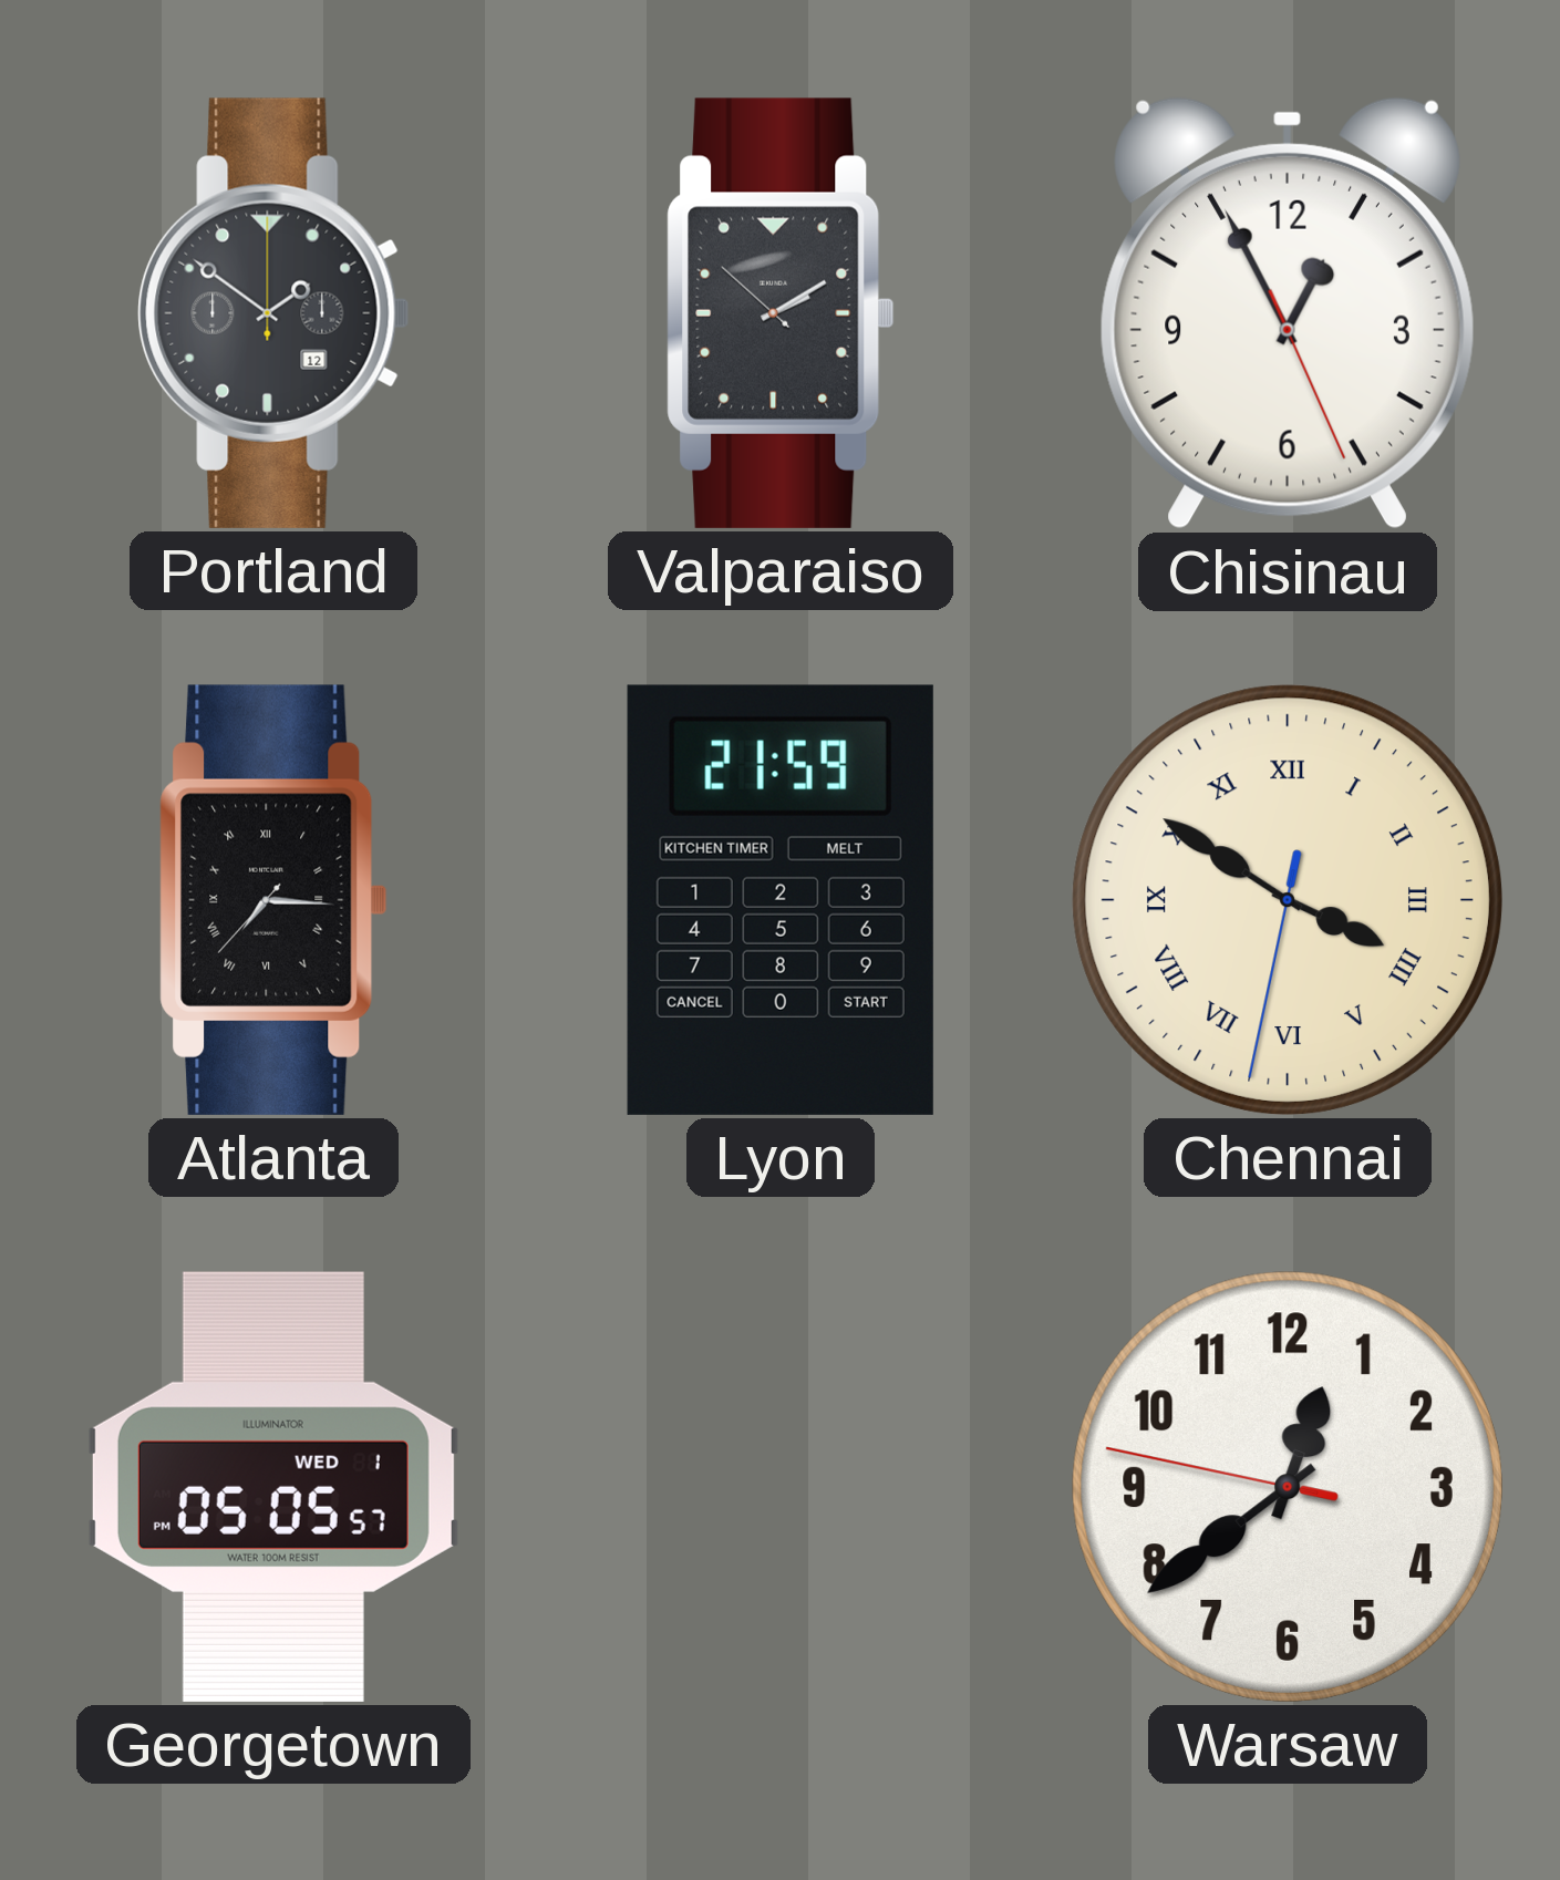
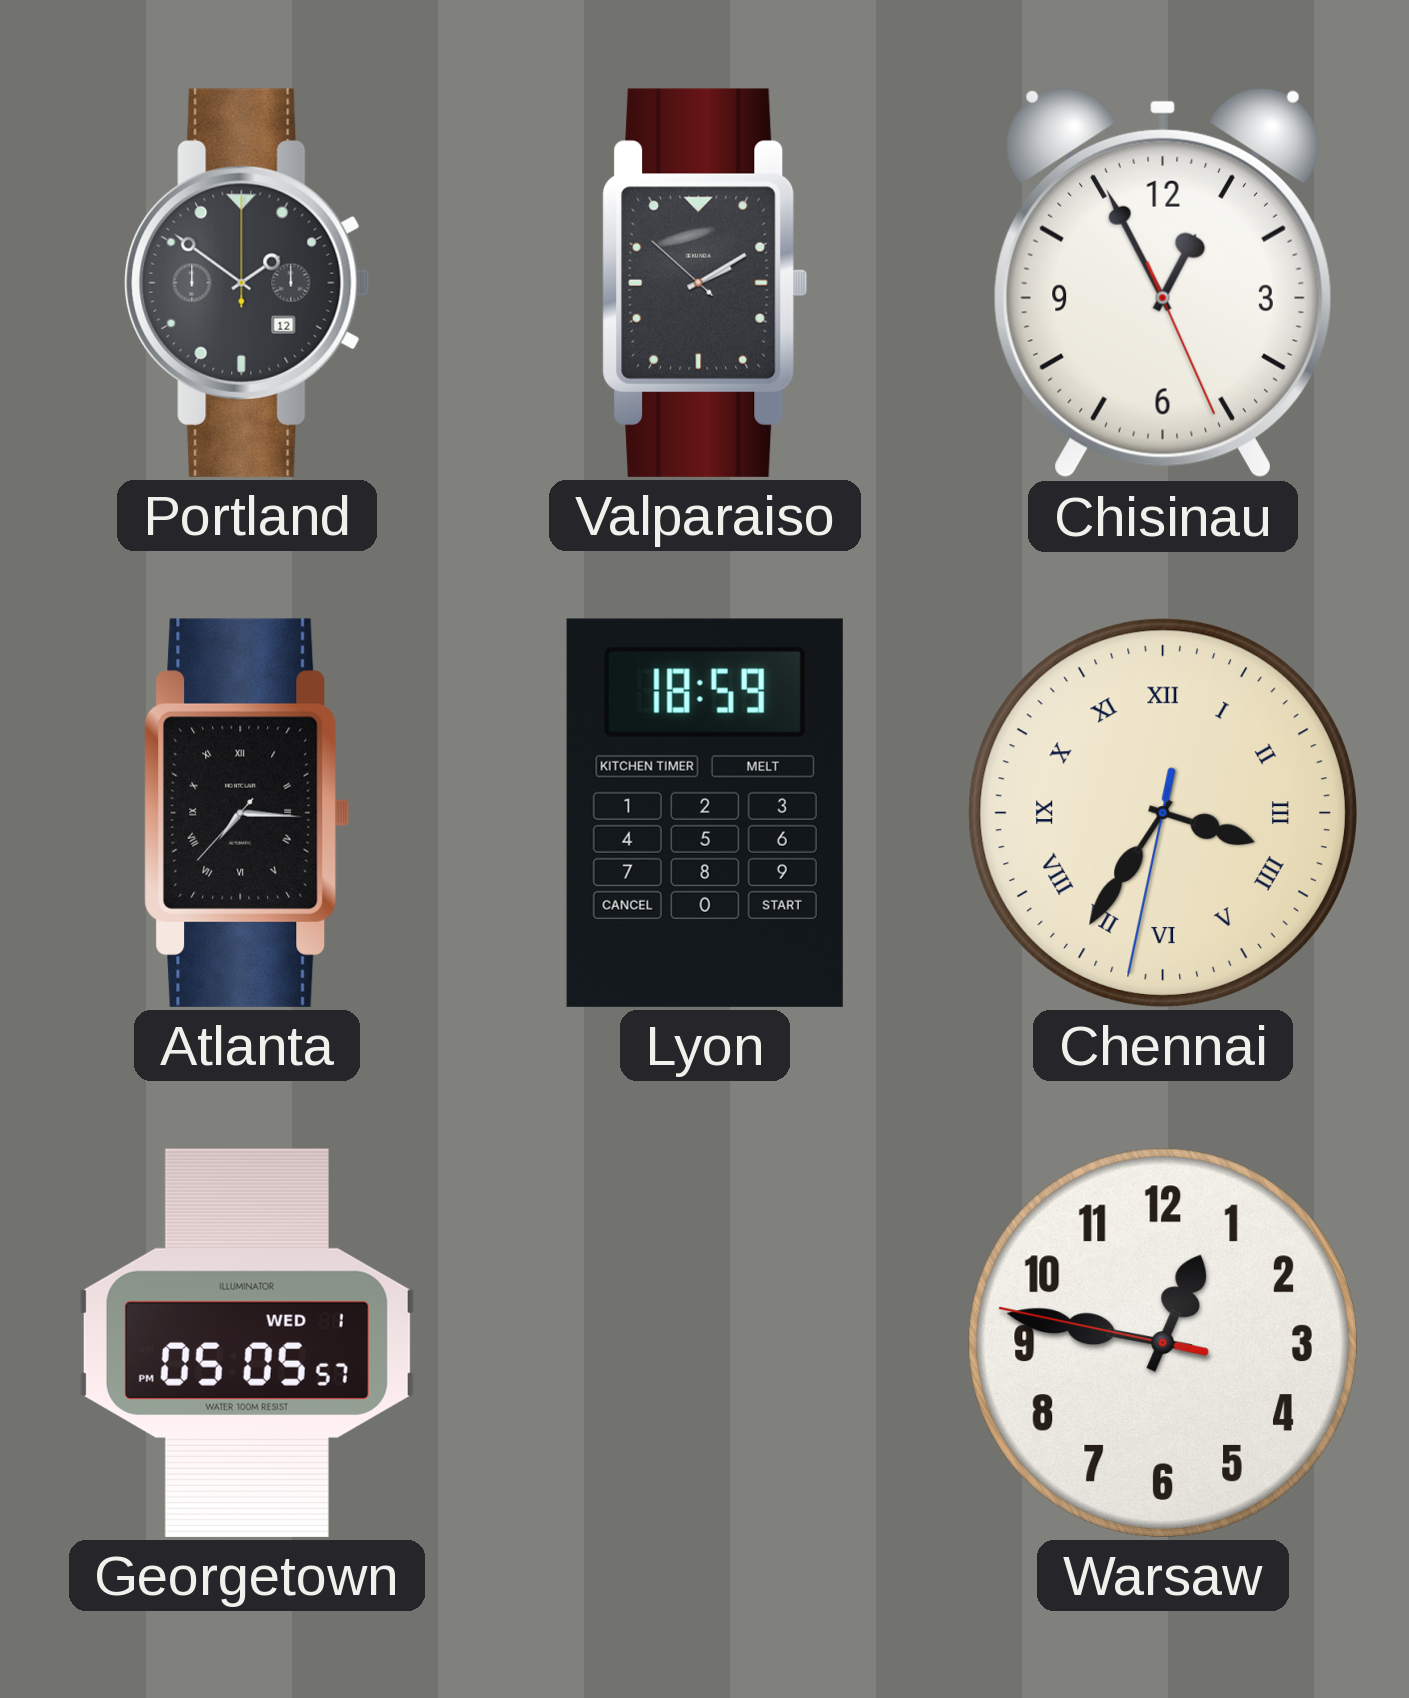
Lyon: 21:59 -> 18:59 (705, 813)
Chennai: 3:50 -> 3:35 (1163, 813)
Warsaw: 12:38 -> 12:46 (1163, 1343)
